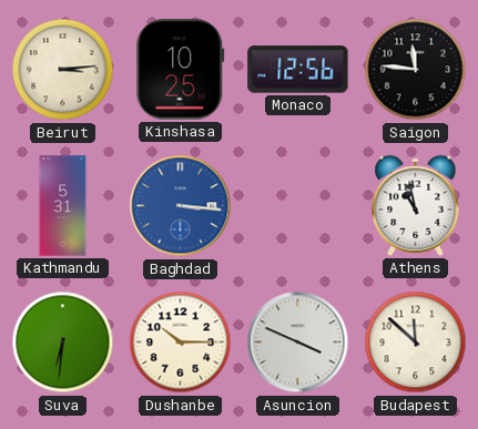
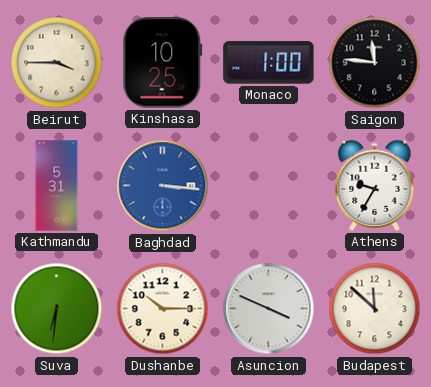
Beirut: 3:14 -> 3:45 (57, 63)
Monaco: 12:56 -> 1:00 (269, 63)
Athens: 10:58 -> 9:35 (375, 185)
